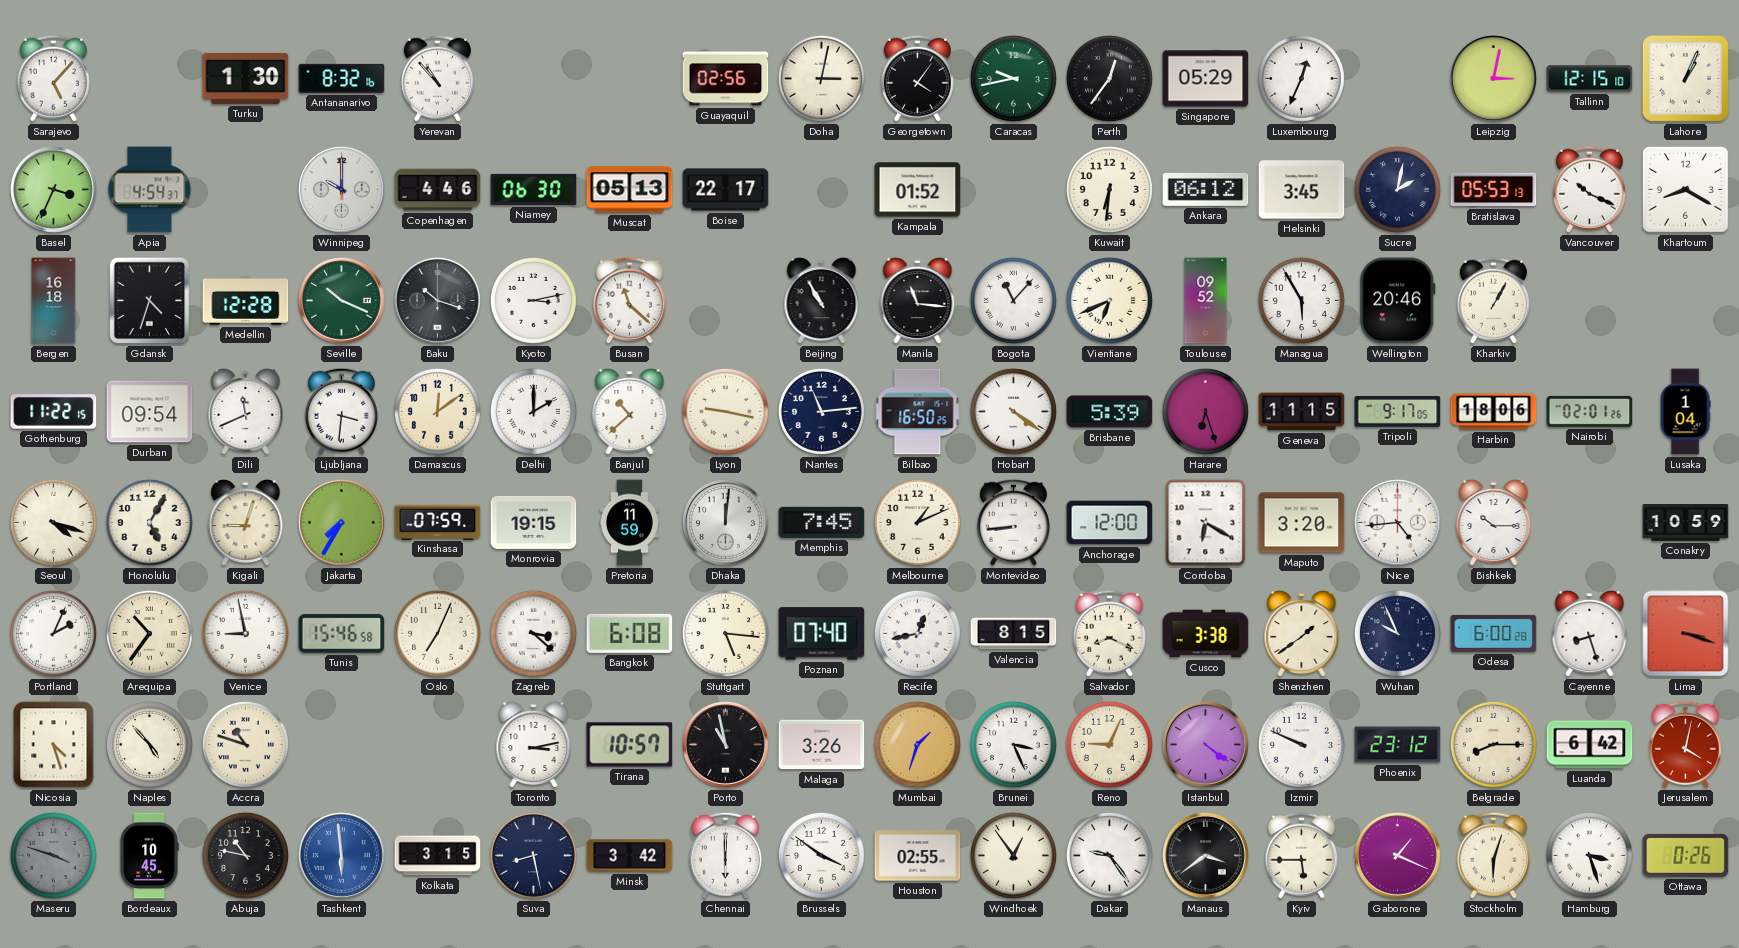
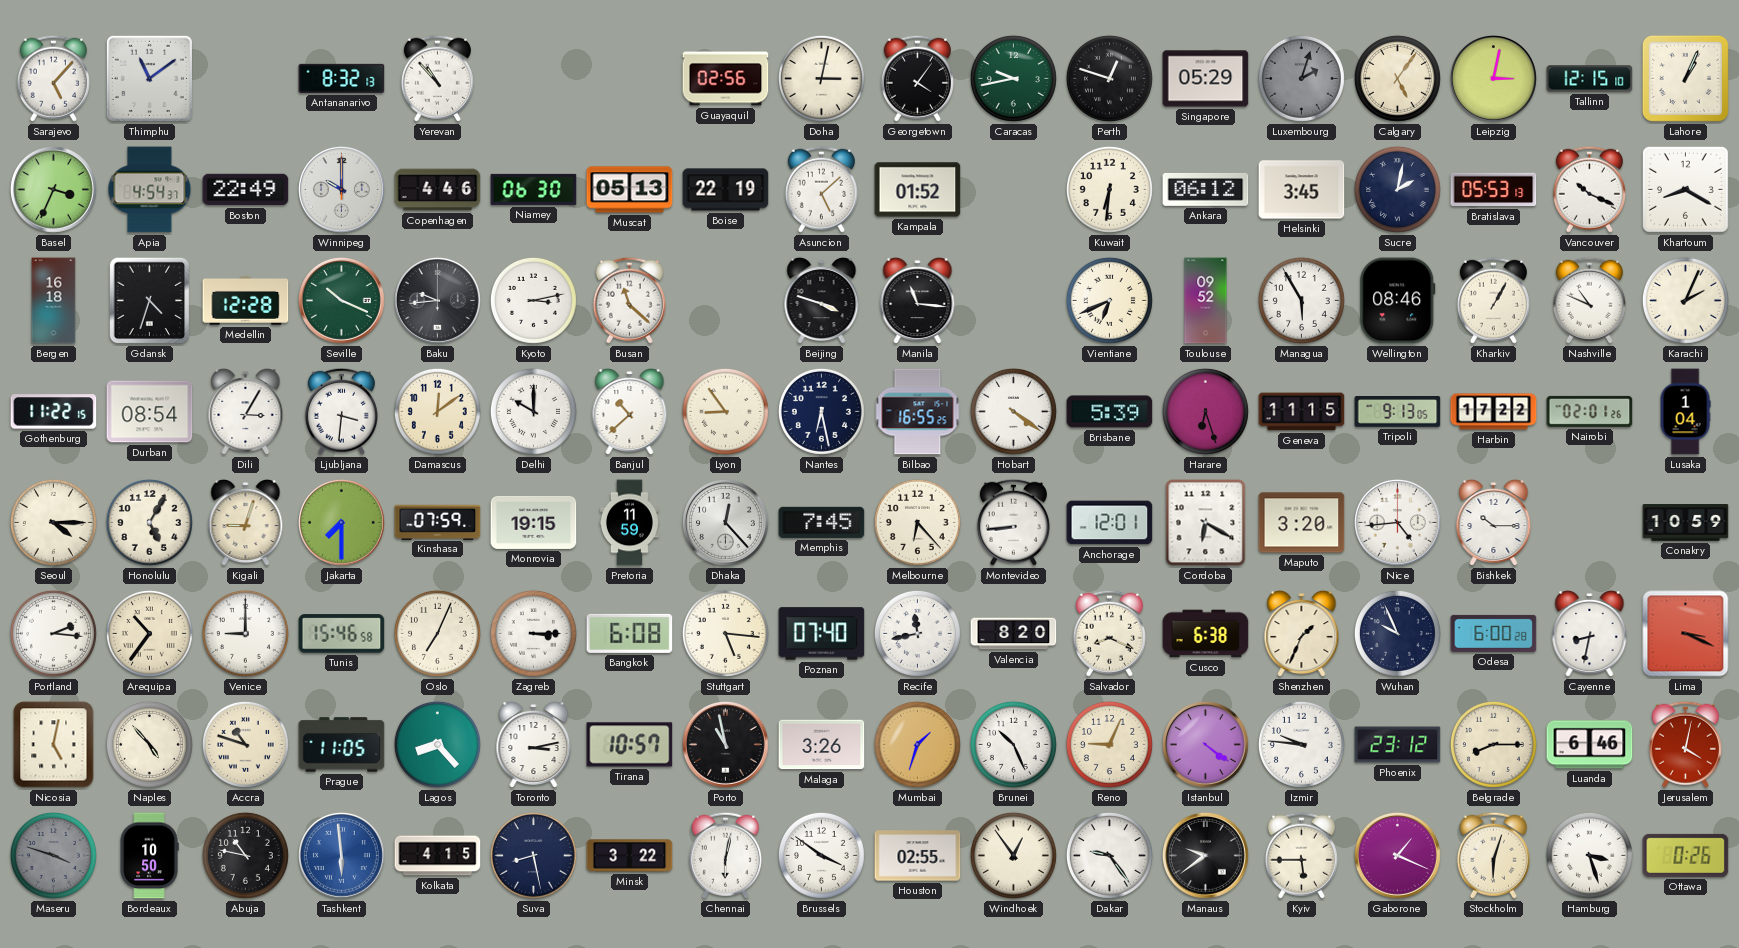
Thimphu: none -> 11:09 (149, 78)
Turku: 1:30 -> none (246, 78)
Antananarivo: 8:32:16 -> 8:32:13 (342, 78)
Perth: 12:36 -> 12:48 (1109, 78)
Luxembourg: 12:34 -> 2:03 (1301, 78)
Luxembourg dial: white -> grey (1301, 78)
Calgary: none -> 5:06 (1397, 78)
Boston: none -> 22:49 (246, 190)
Boise: 22:17 -> 22:19 (726, 190)
Asuncion: none -> 5:08 (821, 189)
Baku: 10:18 -> 9:44 (437, 300)
Beijing: 10:55 -> 3:48 (822, 301)
Bogota: 11:07 -> none (1013, 300)
Wellington: 20:46 -> 08:46 (1398, 301)
Nashville: none -> 10:49 (1589, 300)
Karachi: none -> 2:04 (1685, 300)
Durban: 09:54 -> 08:54 (150, 412)
Dili: 11:41 -> 3:05 (246, 412)
Delhi: 2:00 -> 10:00 (533, 411)
Lyon: 9:17 -> 8:54 (725, 411)
Nantes: 11:14 -> 6:28 (821, 411)
Bilbao: 16:50 -> 16:55 (918, 412)
Tripoli: 9:17 -> 9:13 (1398, 412)
Harbin: 18:06 -> 17:22 (1494, 412)
Seoul: 4:18 -> 4:15 (53, 522)
Jakarta: 7:35 -> 7:30 (341, 522)
Dhaka: 12:01 -> 12:23 (725, 522)
Melbourne: 1:11 -> 6:23 (917, 522)
Anchorage: 12:00 -> 12:01 (1110, 523)
Portland: 2:04 -> 2:16 (53, 633)
Venice: 8:58 -> 9:00 (245, 633)
Zagreb: 3:22 -> 3:15 (533, 633)
Recife: 12:43 -> 11:43 (917, 633)
Valencia: 8:15 -> 8:20 (1014, 634)
Cusco: 3:38 -> 6:38 (1206, 634)
Shenzhen: 1:39 -> 1:34 (1302, 634)
Cayenne: 8:27 -> 8:32 (1590, 634)
Lima: 3:18 -> 3:19 (1686, 634)
Nicosia: 4:27 -> 5:02 (54, 745)
Prague: none -> 11:05 (342, 745)
Lagos: none -> 8:23 (437, 744)
Brunei: 3:26 -> 10:26 (1013, 744)
Izmir: 9:49 -> 9:46 (1301, 744)
Luanda: 6:42 -> 6:46 (1590, 745)
Bordeaux: 10:45 -> 10:50 (149, 856)
Kolkata: 3:15 -> 4:15 (438, 856)
Minsk: 3:42 -> 3:22 (630, 856)
Chennai: 6:00 -> 6:02 (725, 855)
Manaus: 3:39 -> 9:39 (1205, 855)
